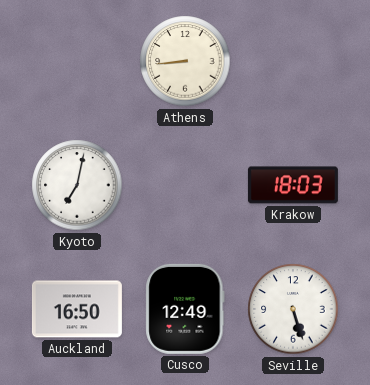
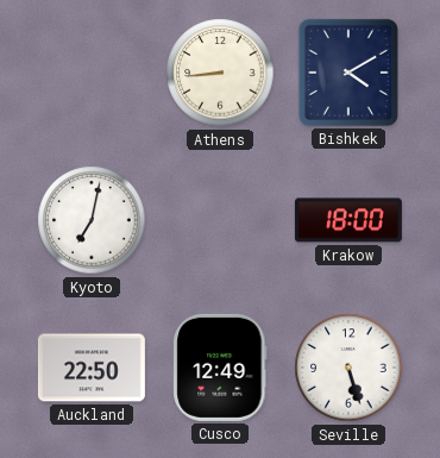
Bishkek: none -> 4:10 (348, 73)
Krakow: 18:03 -> 18:00 (348, 220)
Auckland: 16:50 -> 22:50 (92, 368)
